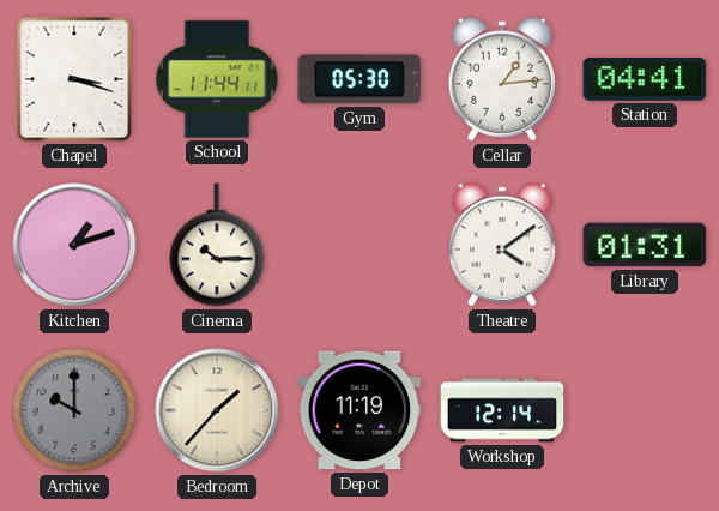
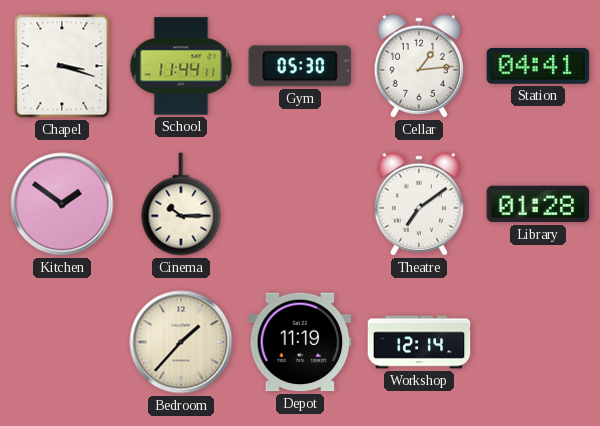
Kitchen: 1:12 -> 1:51 (62, 204)
Theatre: 4:09 -> 7:09 (419, 204)
Library: 01:31 -> 01:28 (538, 204)
Archive: 10:00 -> none (74, 410)
